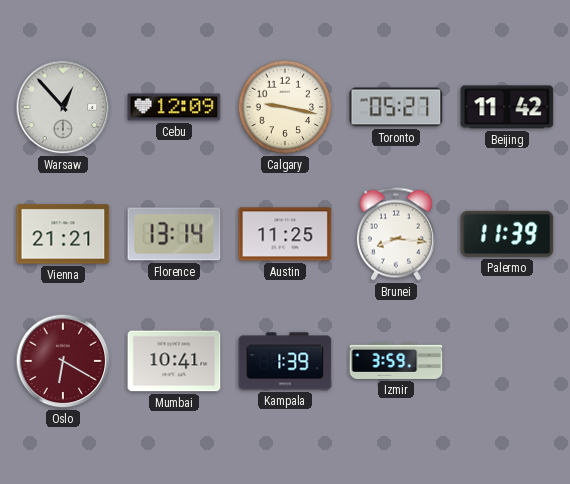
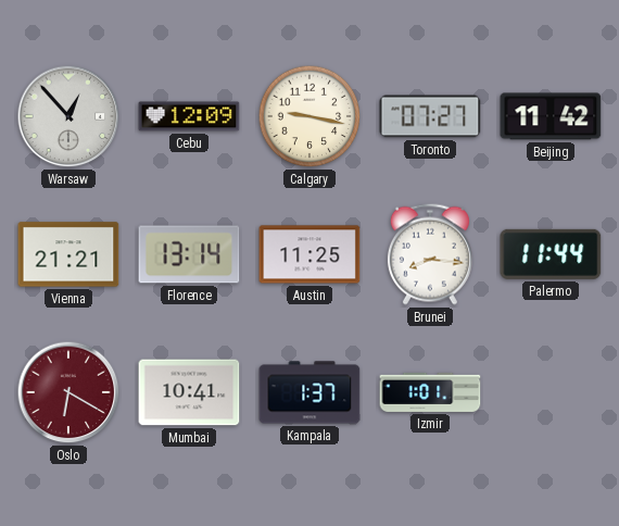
Toronto: 05:27 -> 07:27 (430, 116)
Palermo: 11:39 -> 11:44 (551, 254)
Kampala: 1:39 -> 1:37 (309, 392)
Izmir: 3:59 -> 1:01 (430, 392)
